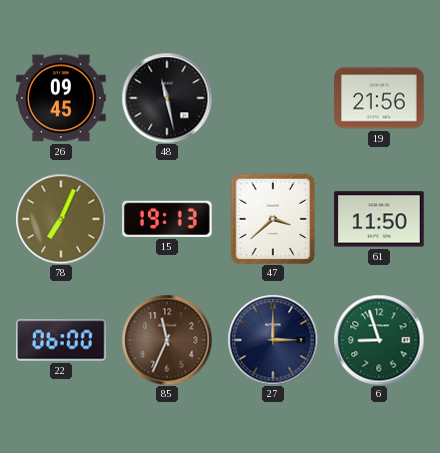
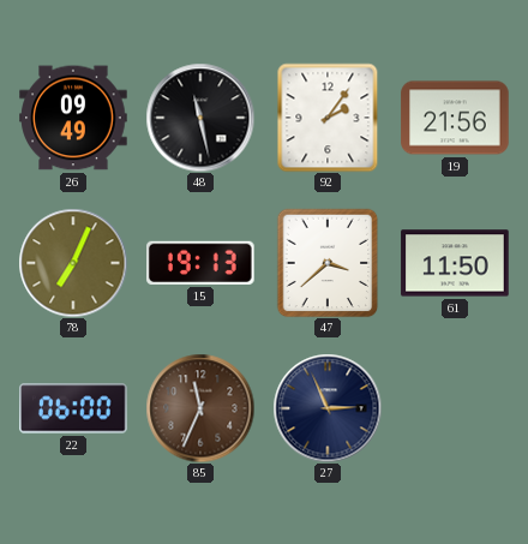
26: 09:45 -> 09:49 (73, 118)
92: none -> 2:06 (328, 118)
27: 3:00 -> 2:56 (328, 408)
6: 8:57 -> none (379, 340)
